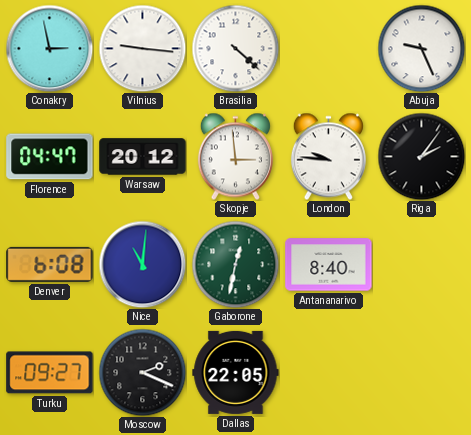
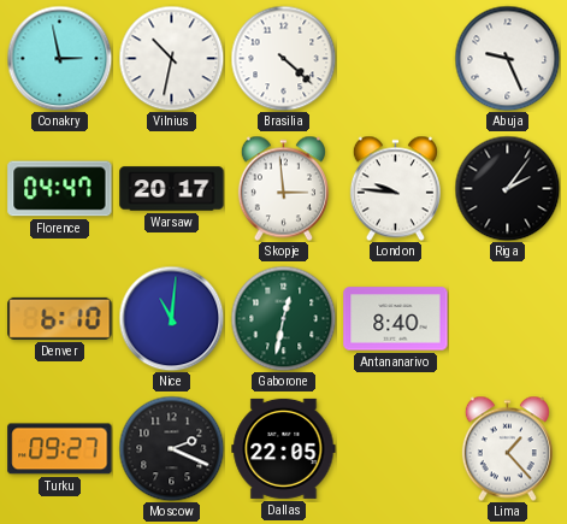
Vilnius: 9:16 -> 10:32 (171, 58)
Warsaw: 20:12 -> 20:17 (172, 189)
Denver: 6:08 -> 6:10 (60, 318)
Lima: none -> 1:23 (507, 448)
